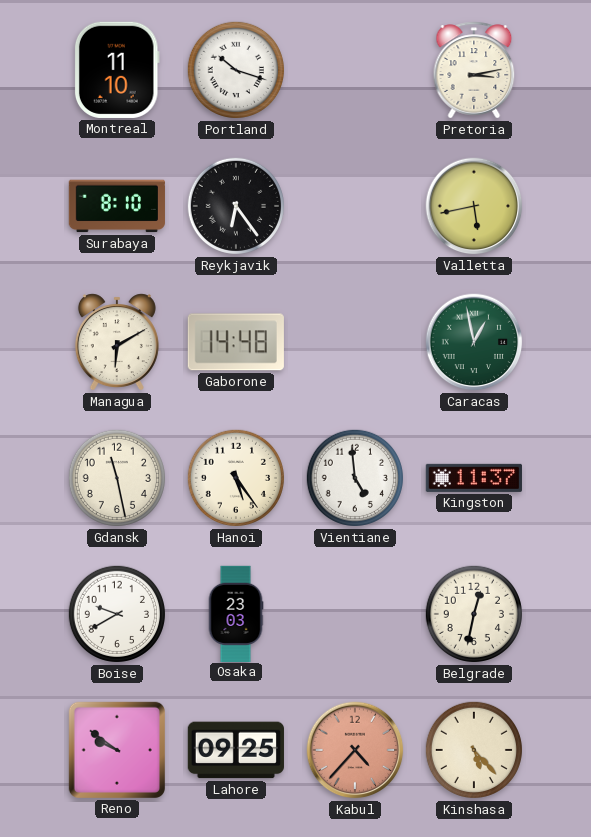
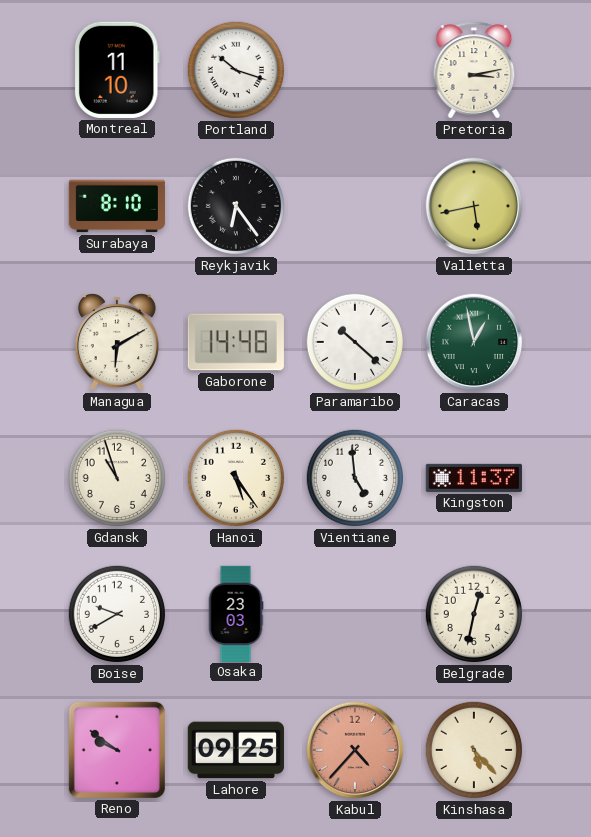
Paramaribo: none -> 10:22 (355, 342)
Gdansk: 11:28 -> 10:57 (117, 478)
